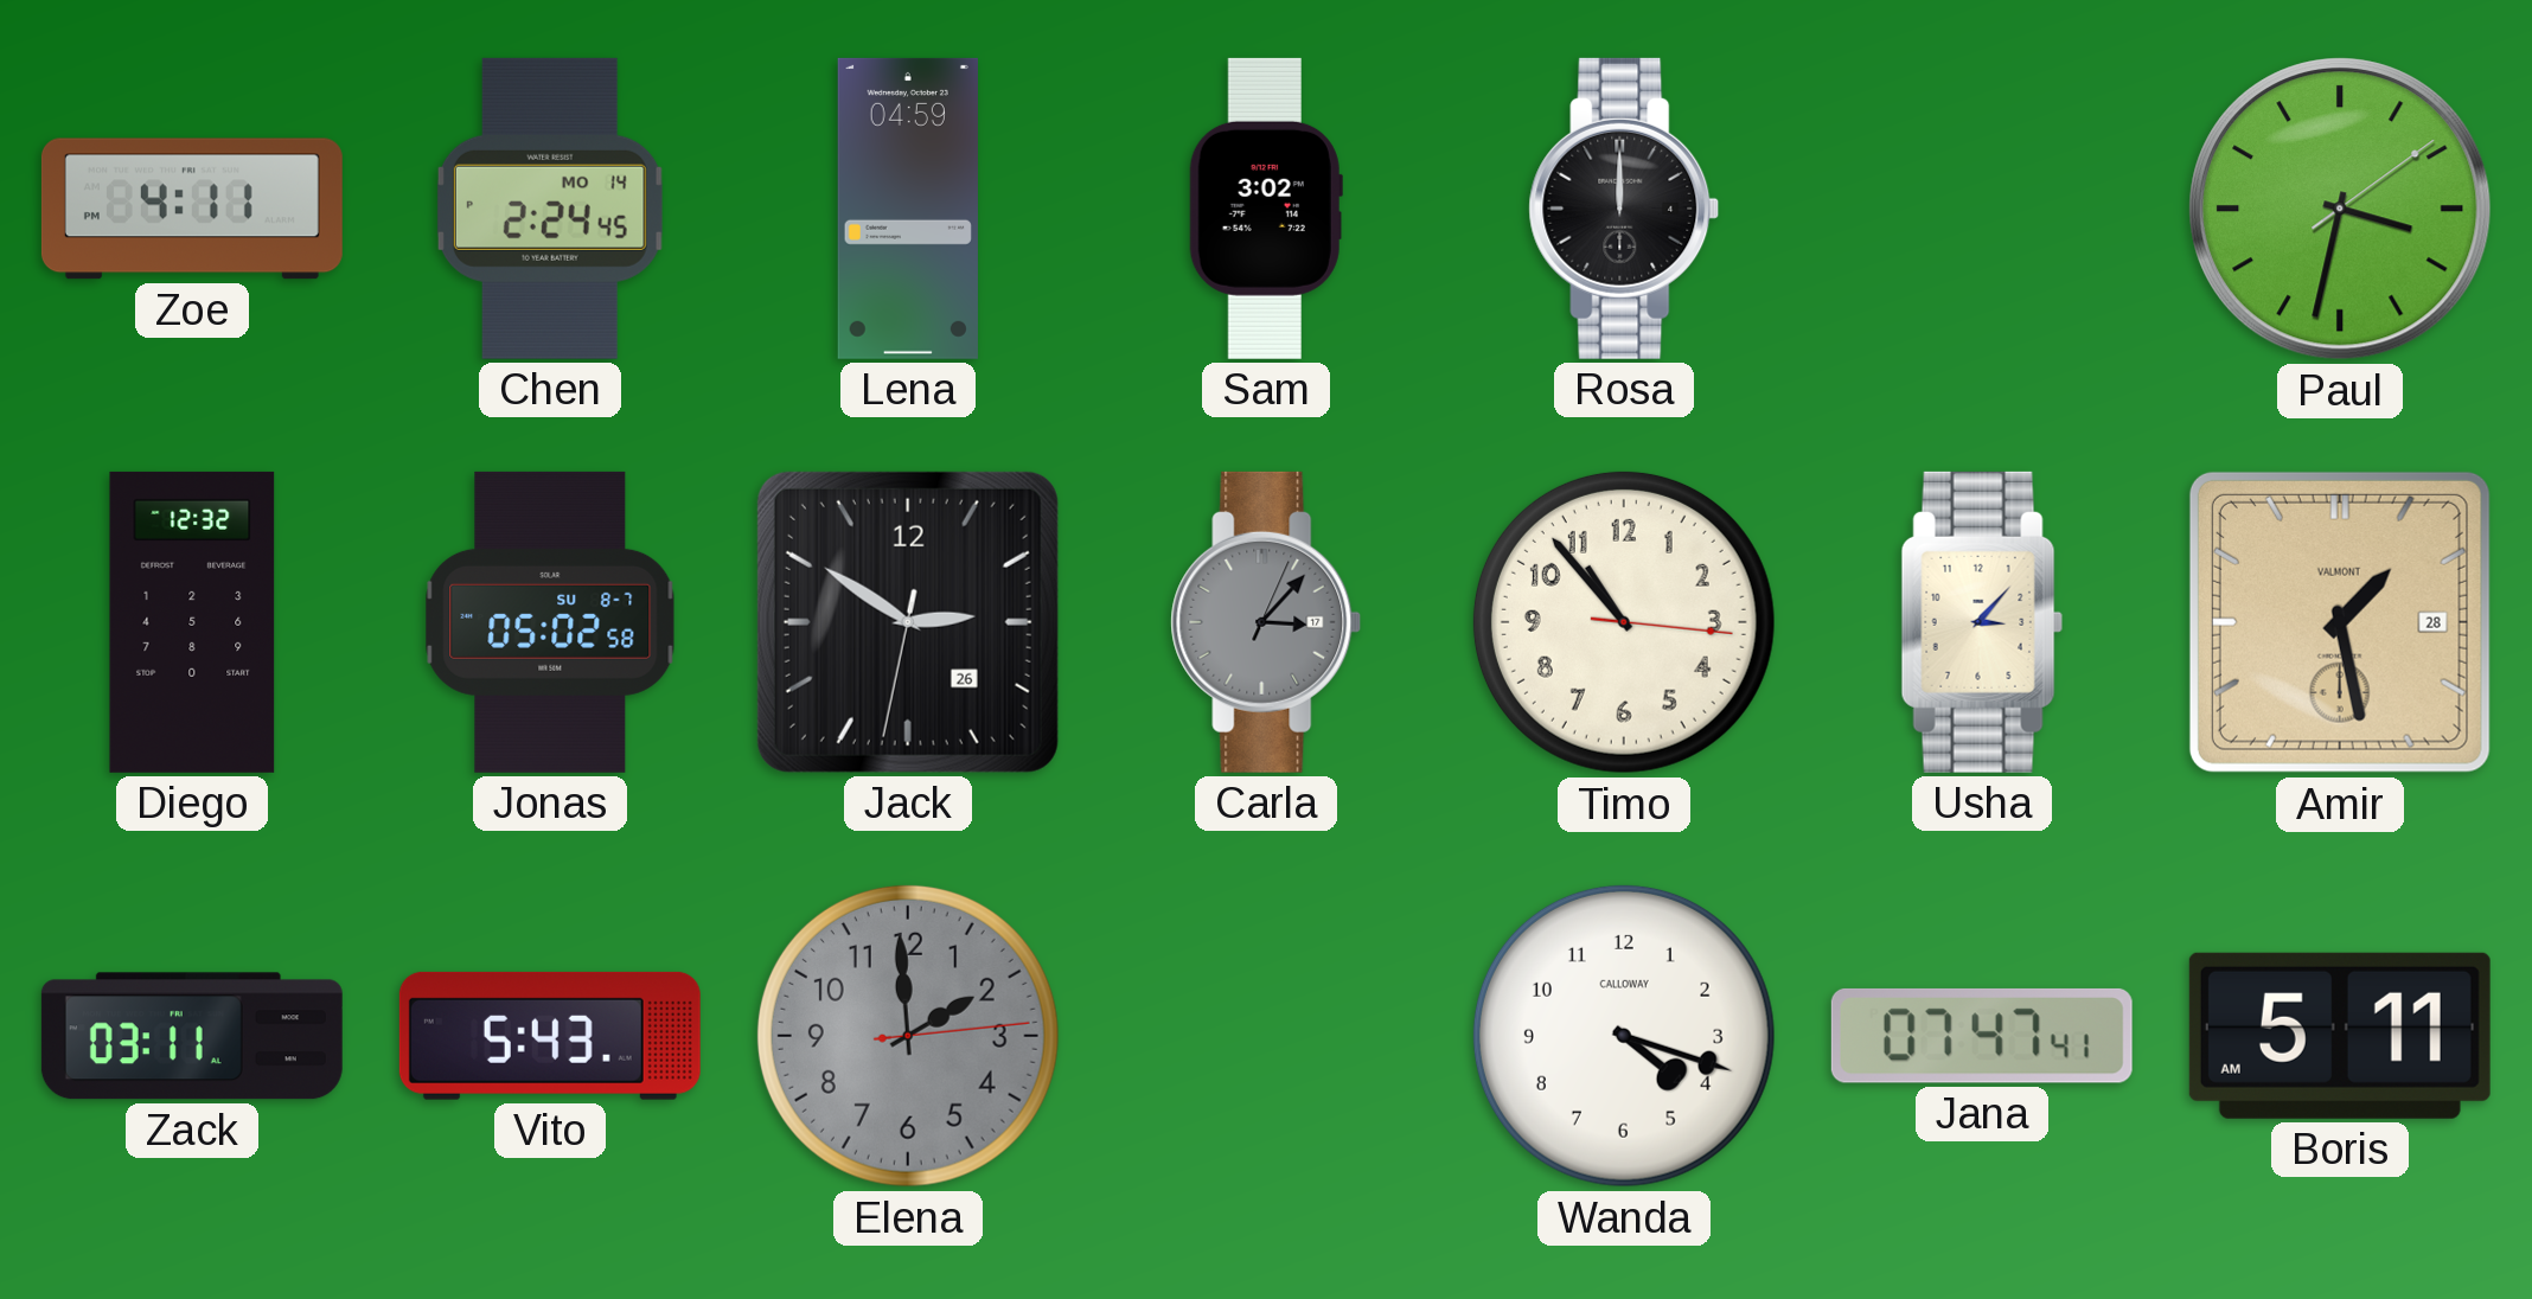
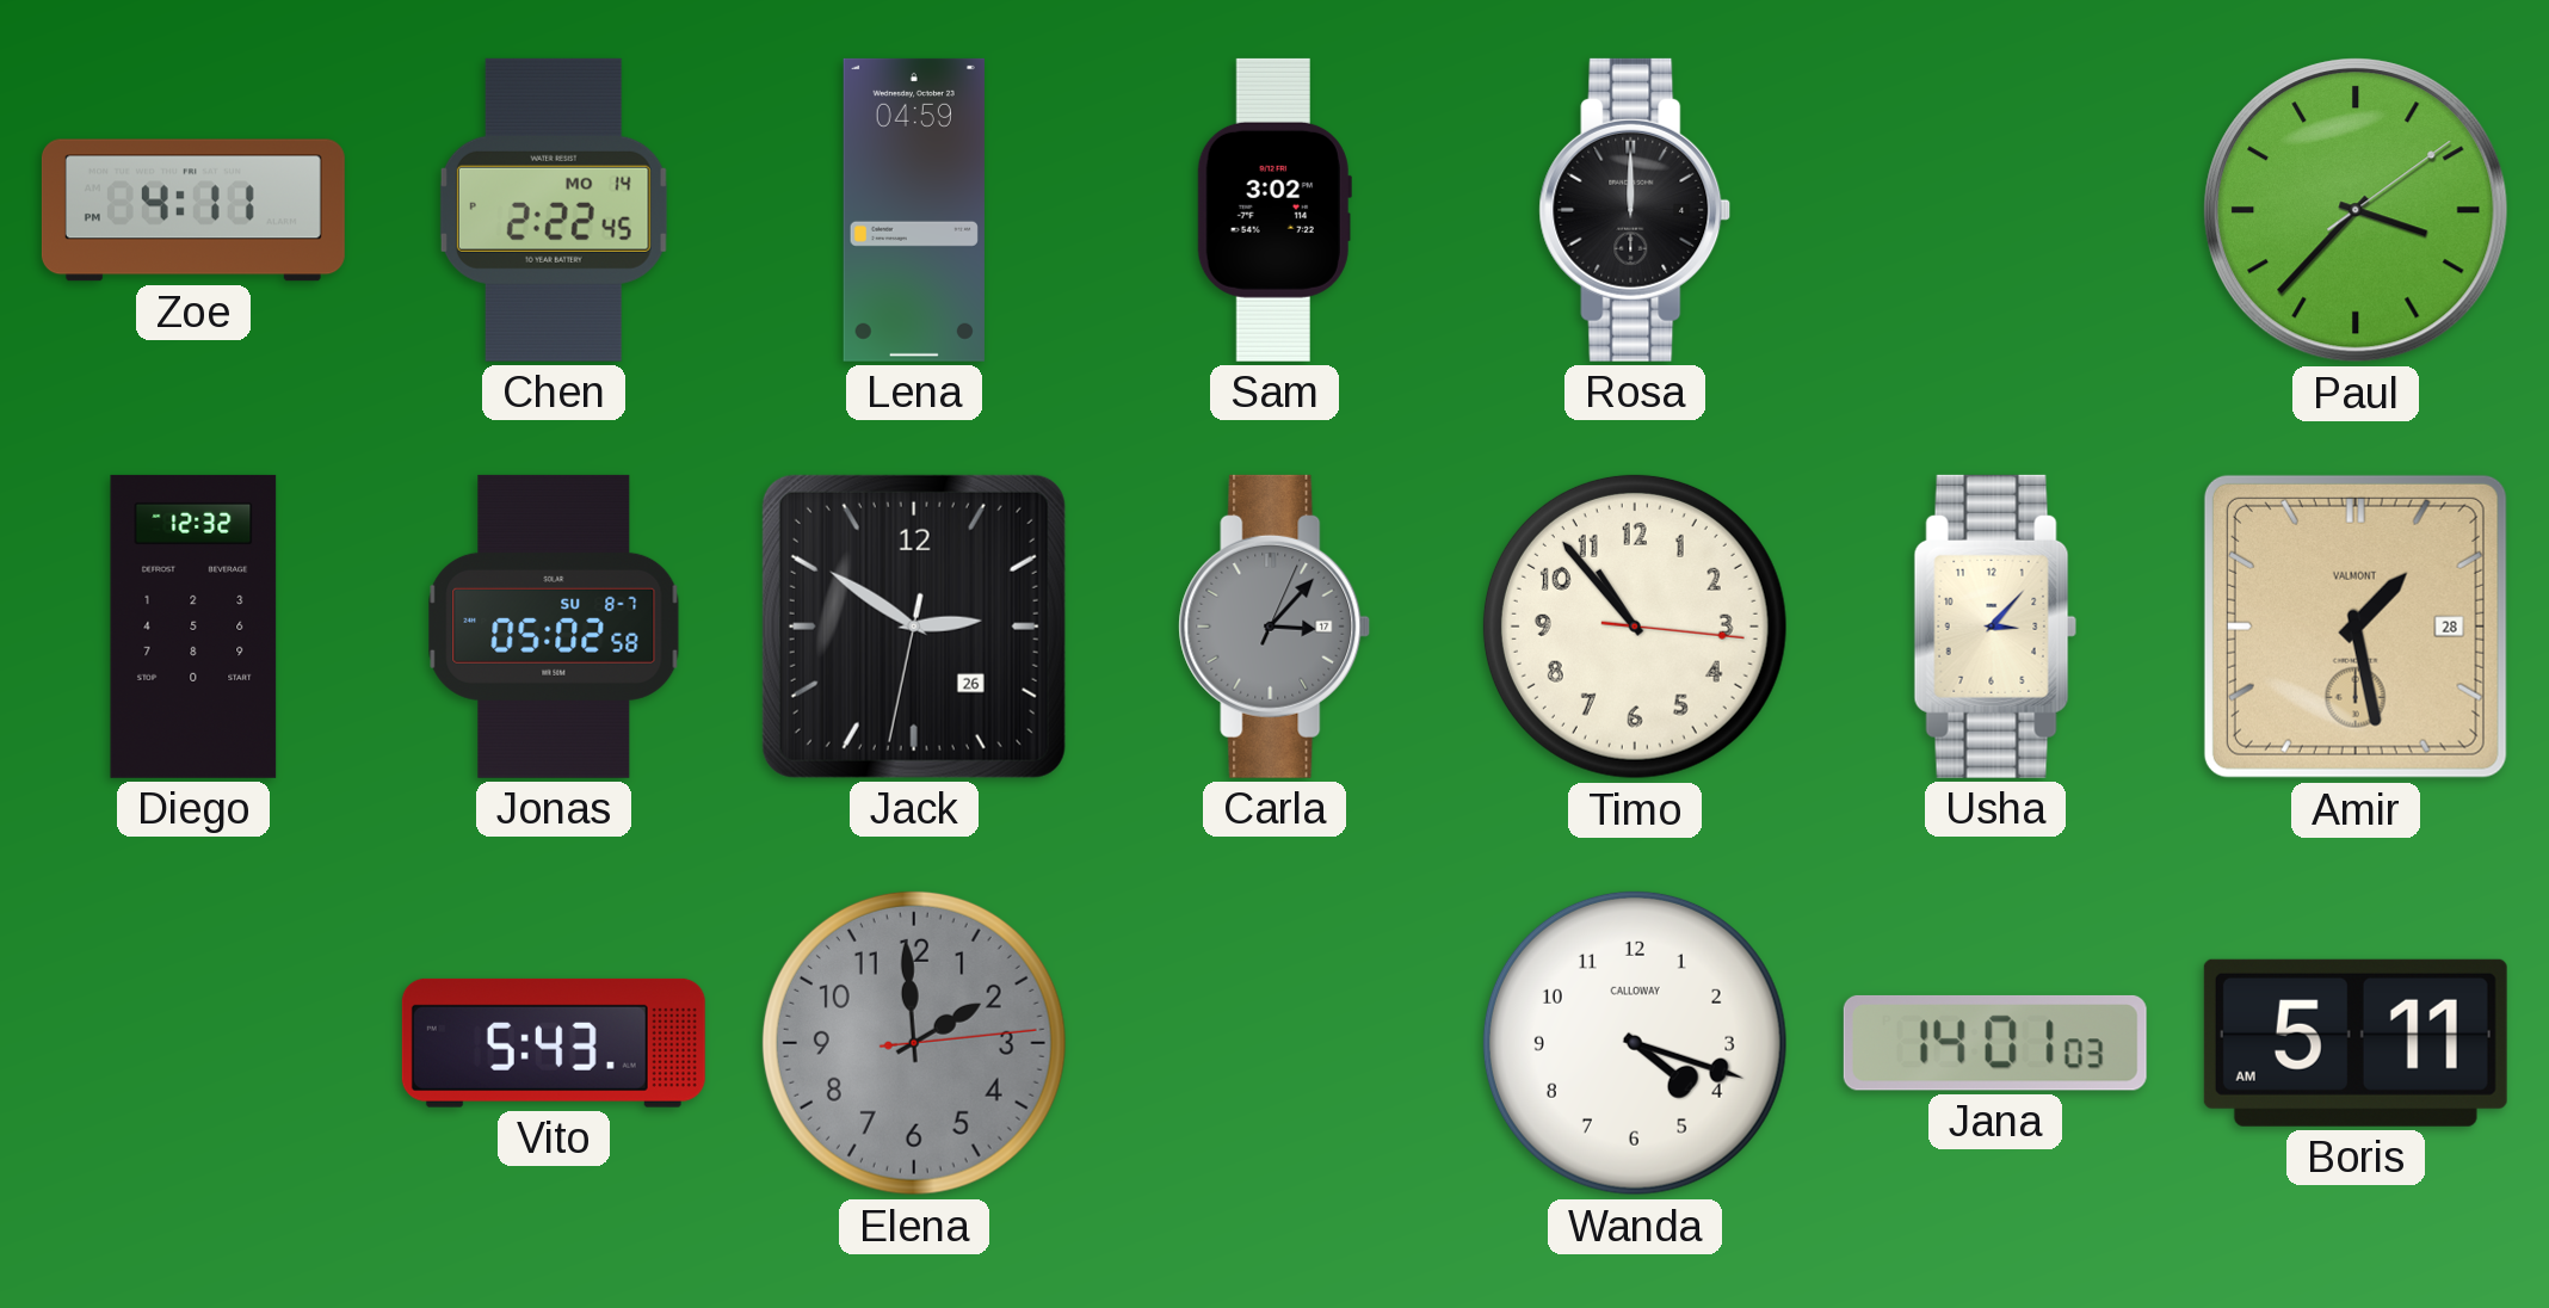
Chen: 2:24 -> 2:22 (554, 210)
Paul: 3:32 -> 3:37 (2356, 210)
Zack: 03:11 -> none (192, 1036)
Jana: 07:47 -> 14:01 (1995, 1043)
